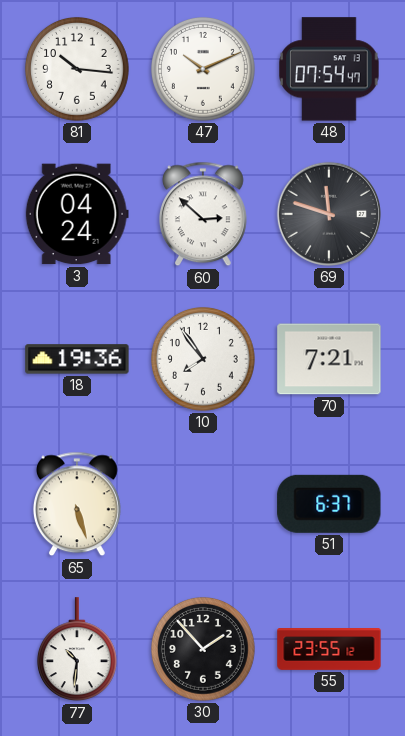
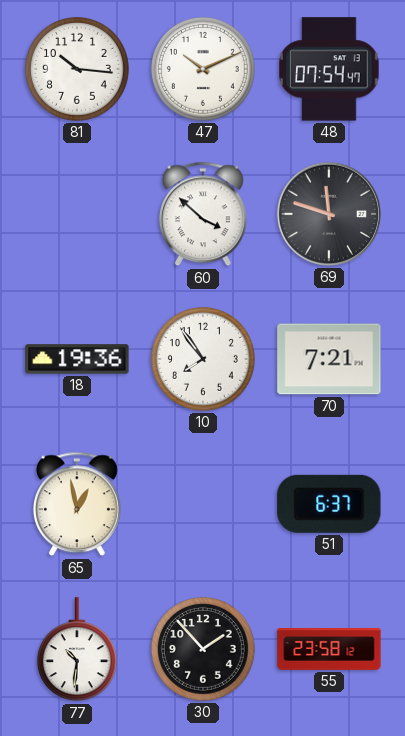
3: 04:24 -> none (77, 214)
60: 2:52 -> 3:52 (203, 214)
65: 5:27 -> 12:58 (77, 504)
55: 23:55 -> 23:58 (329, 650)
